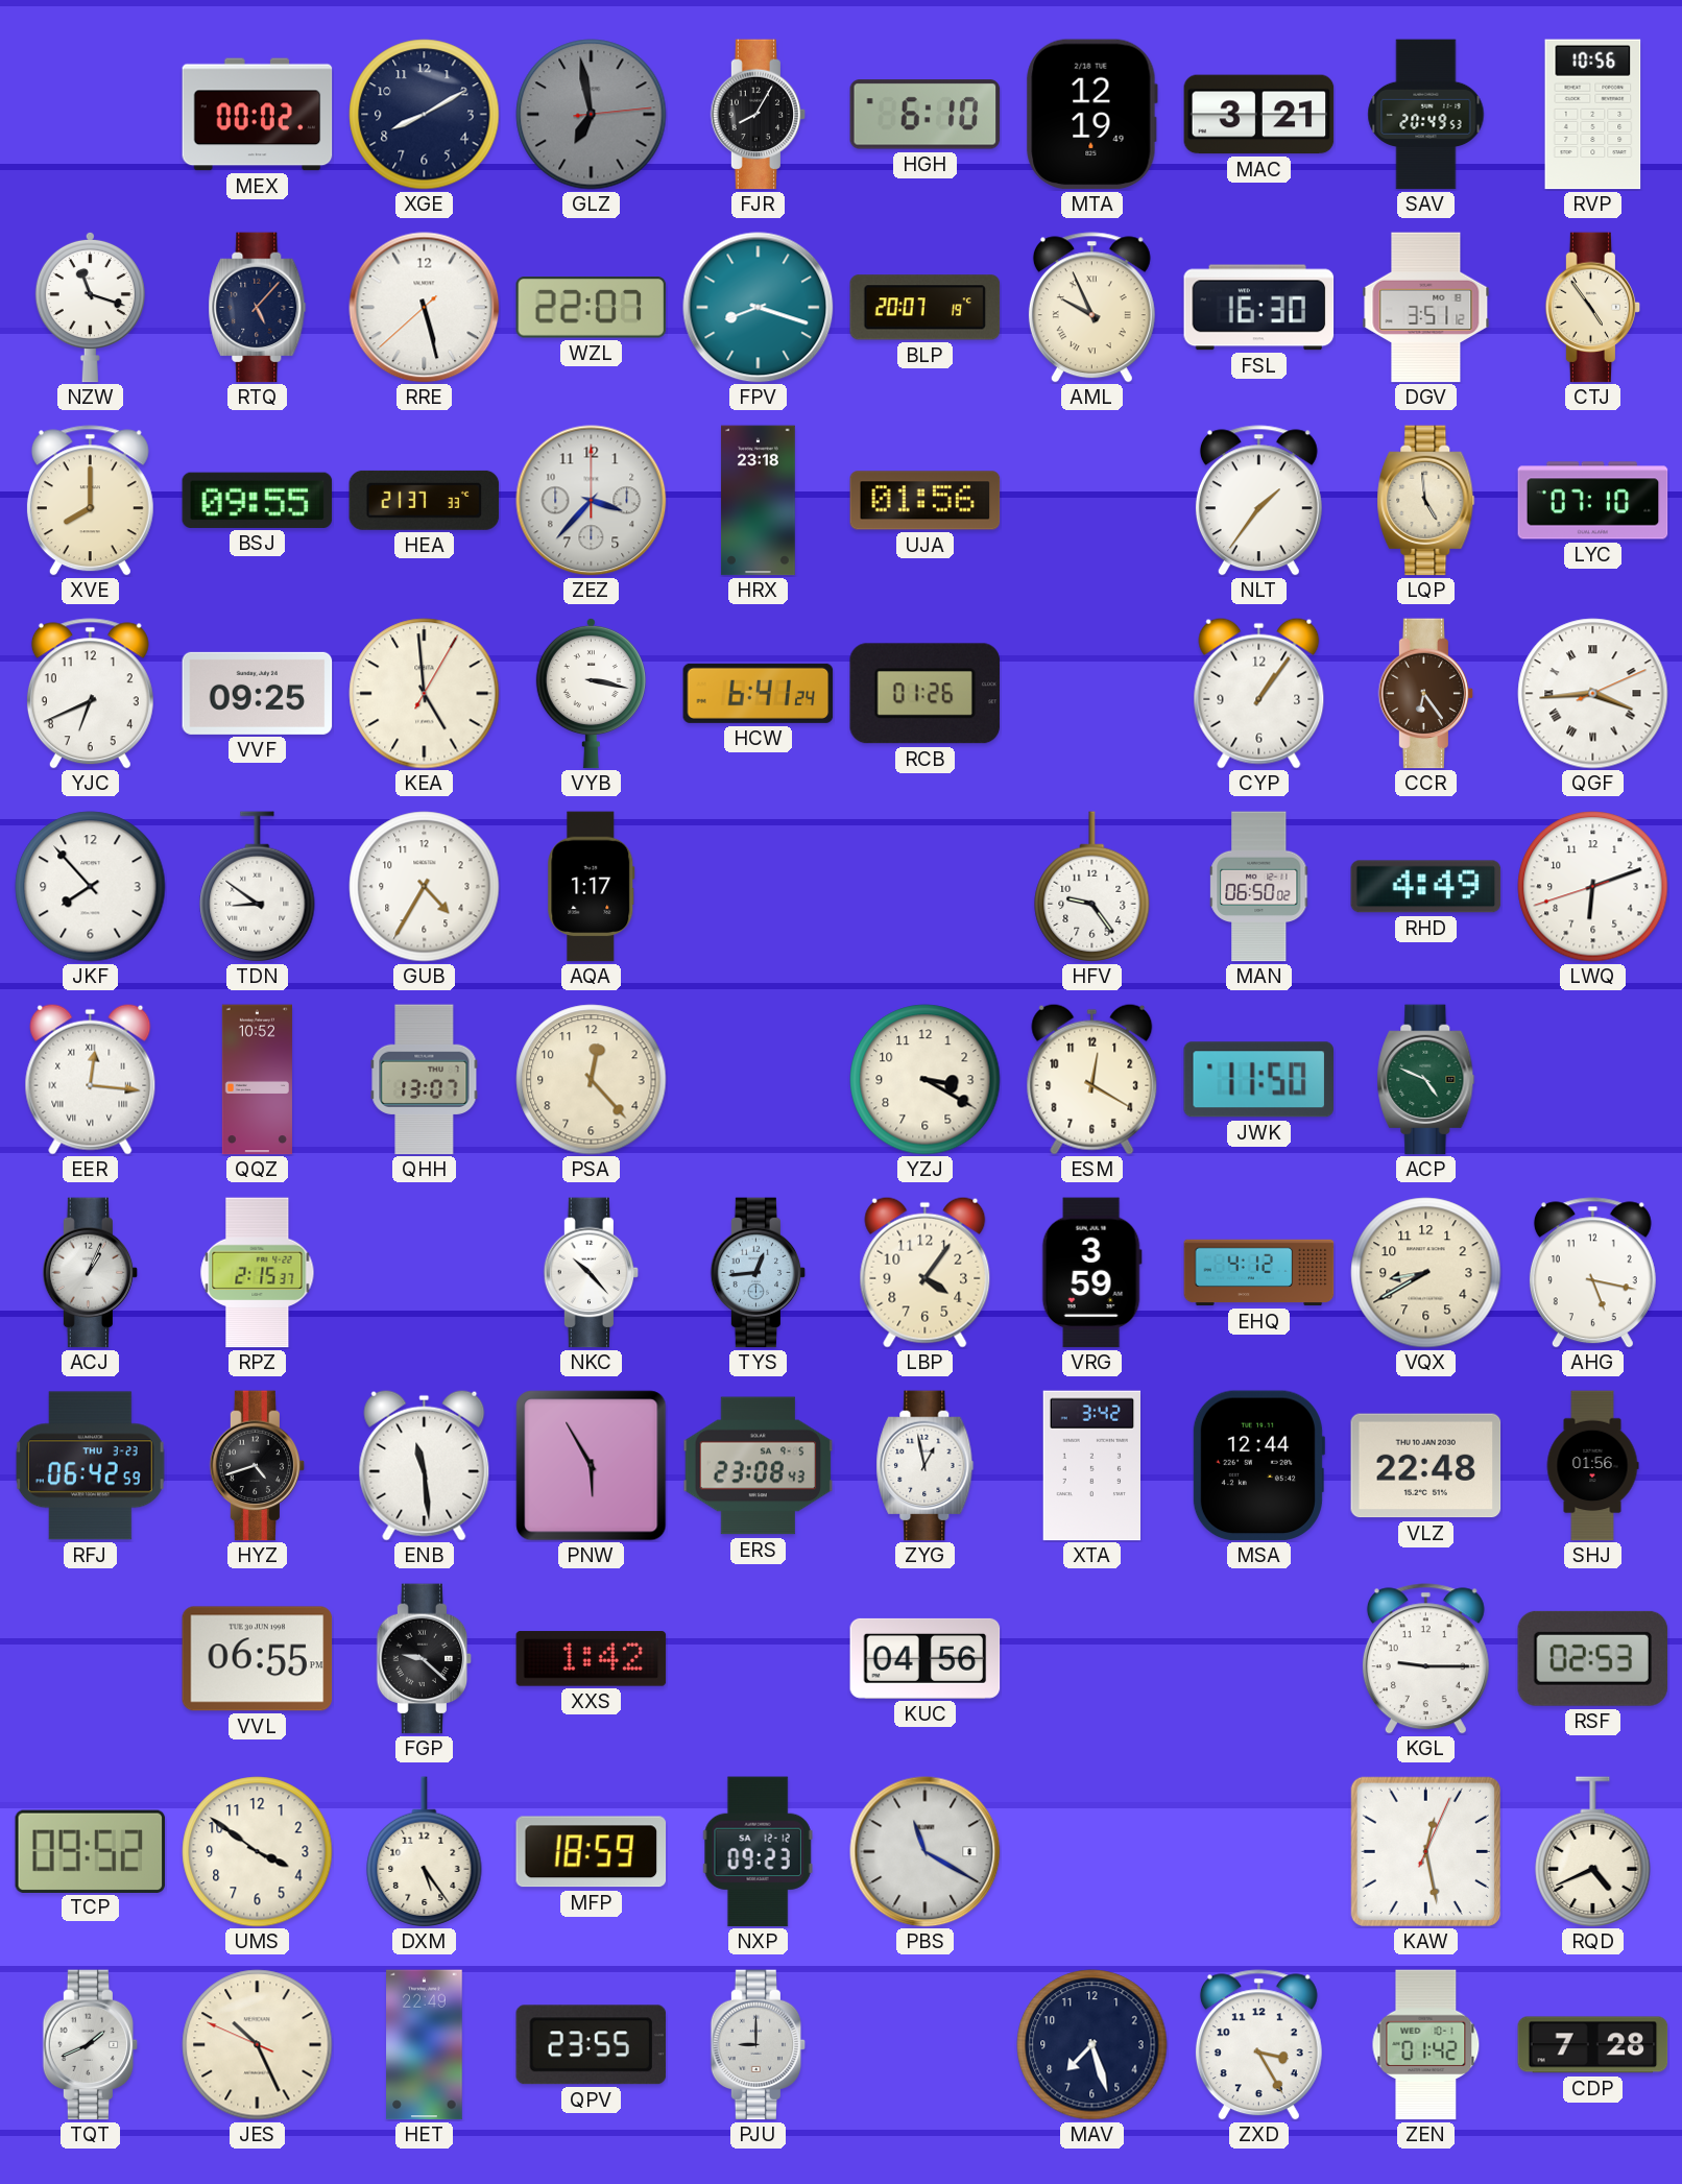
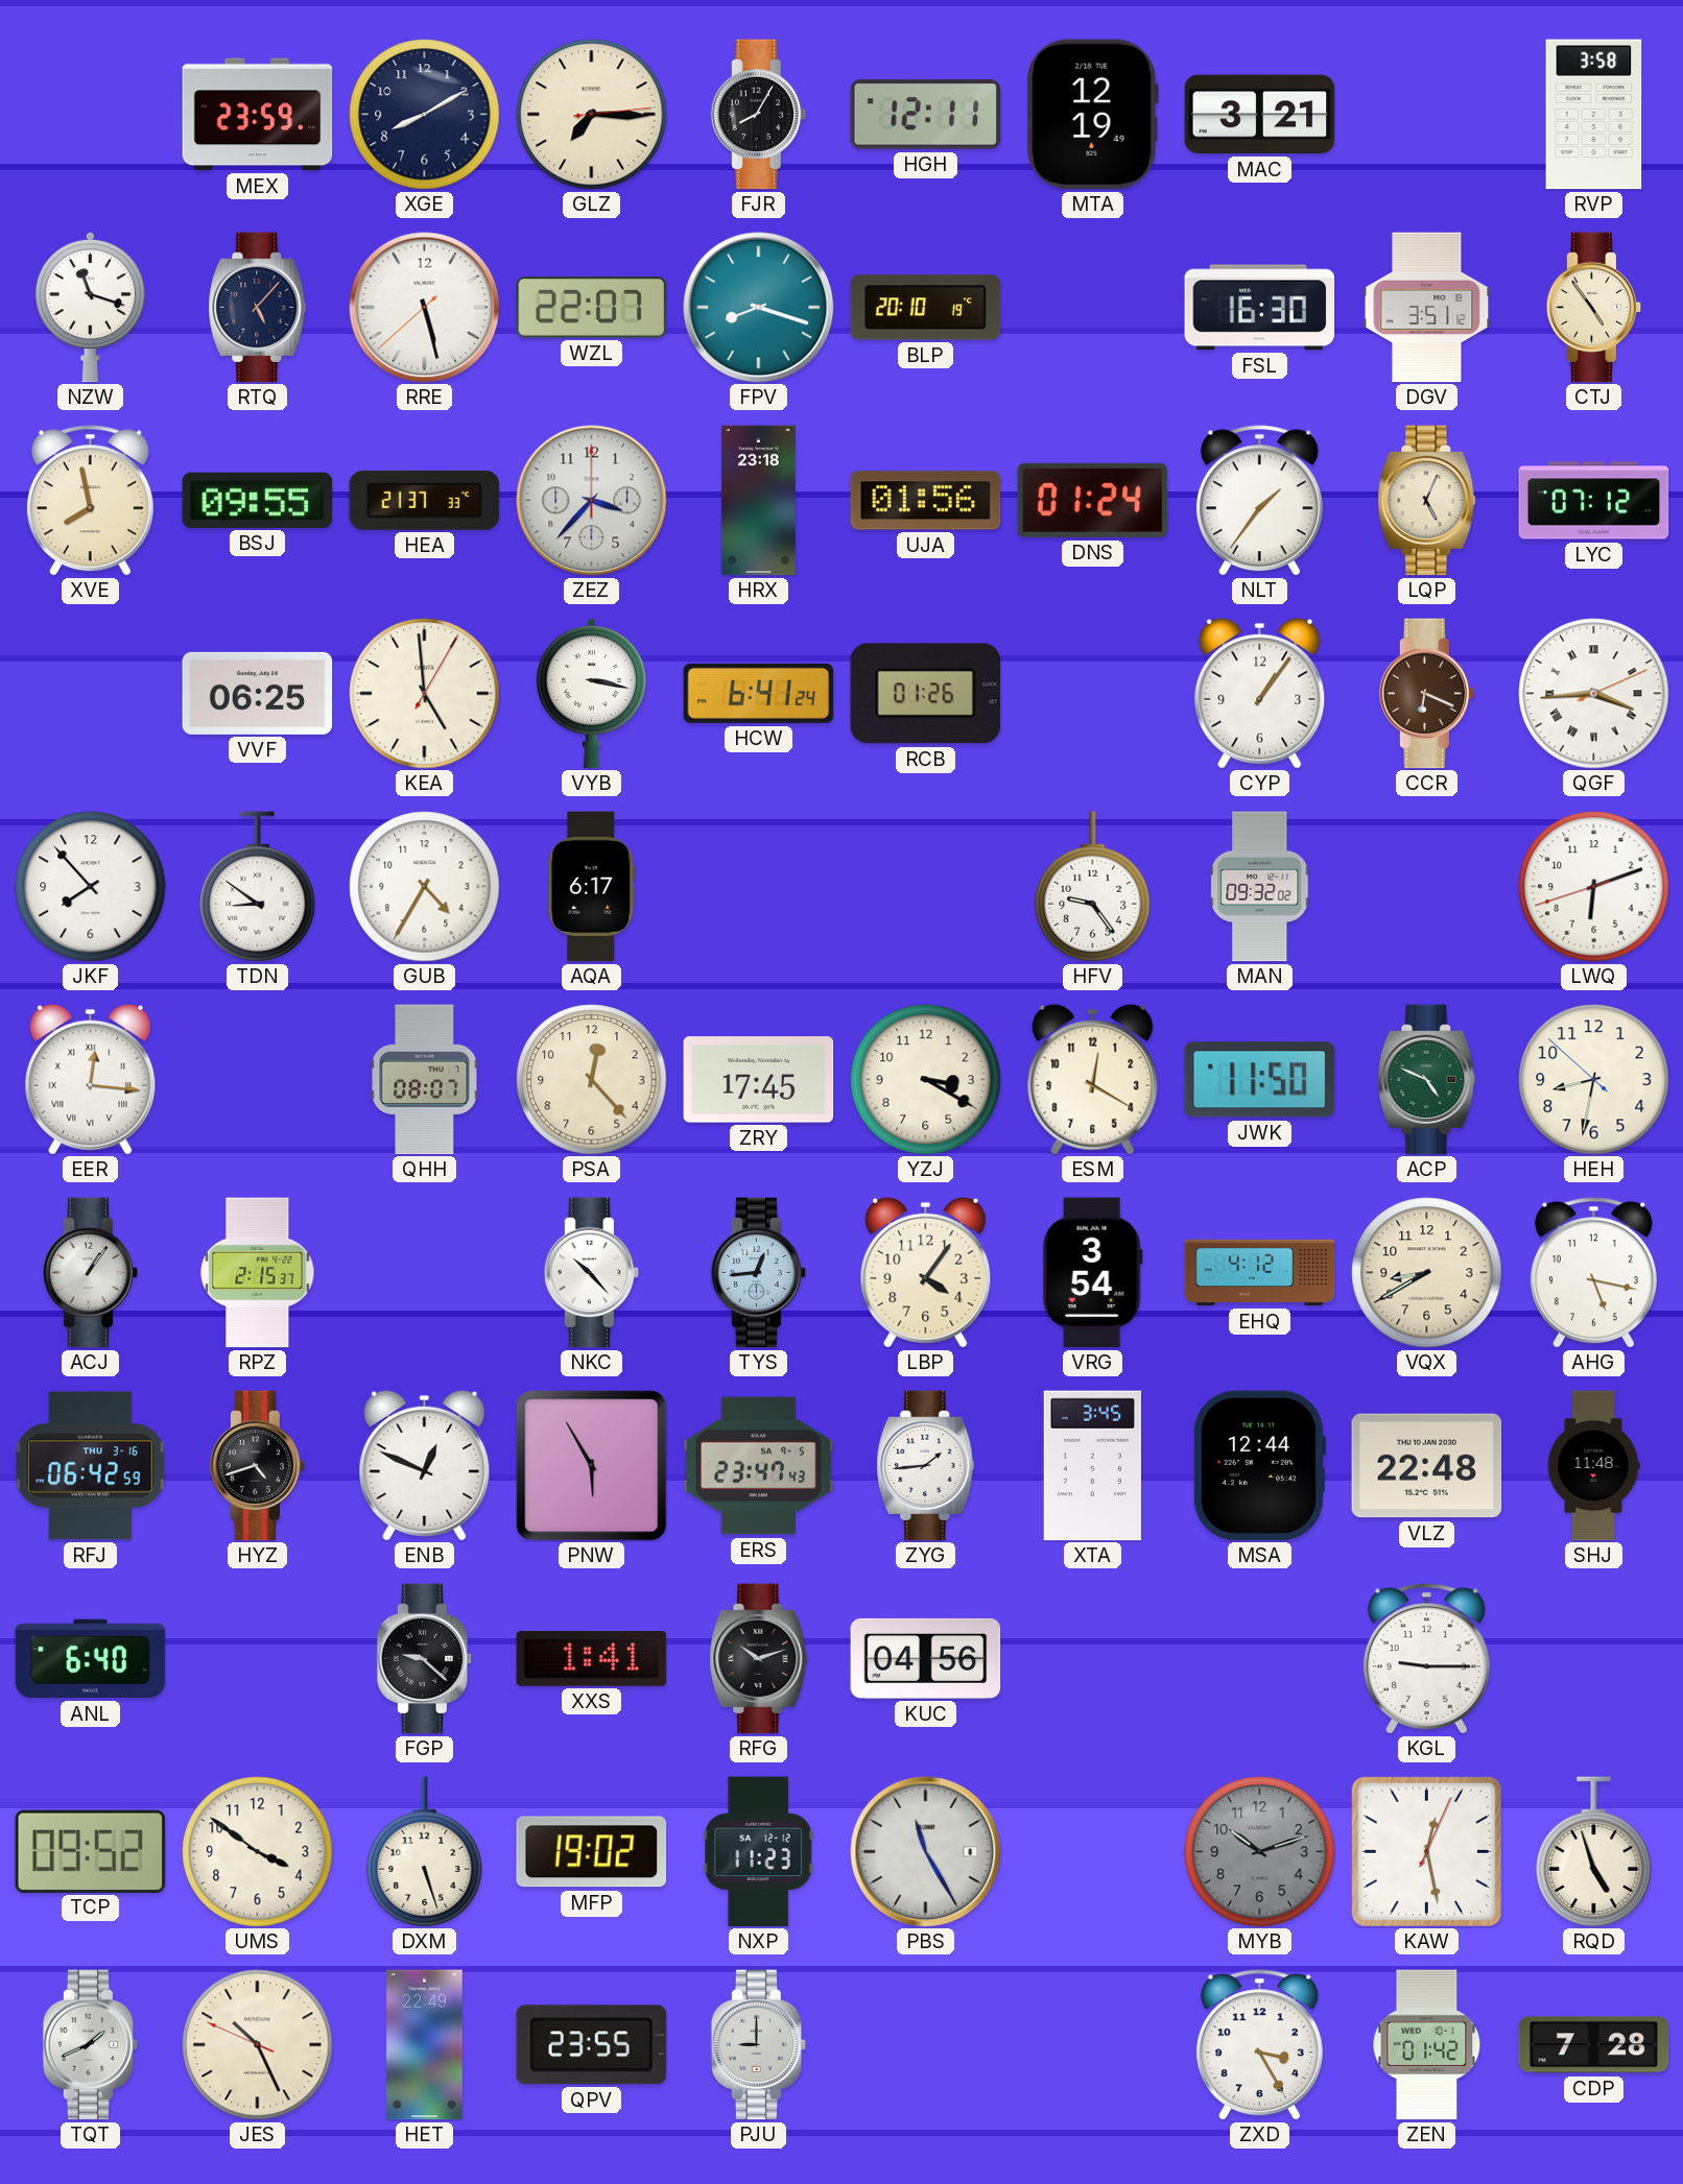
MEX: 00:02 -> 23:59 (258, 115)
GLZ: 6:58 -> 7:15 (592, 115)
GLZ dial: grey -> cream (592, 115)
HGH: 6:10 -> 12:11 (926, 115)
SAV: 20:49 -> none (1426, 115)
RVP: 10:56 -> 3:58 (1594, 115)
BLP: 20:07 -> 20:10 (926, 308)
AML: 9:56 -> none (1091, 308)
XVE: 8:00 -> 7:58 (90, 501)
DNS: none -> 01:24 (1093, 500)
LQP: 4:59 -> 5:04 (1427, 501)
LYC: 07:10 -> 07:12 (1594, 501)
YJC: 6:41 -> none (90, 694)
VVF: 09:25 -> 06:25 (258, 693)
CCR: 6:24 -> 6:19 (1427, 694)
AQA: 1:17 -> 6:17 (592, 887)
MAN: 06:50 -> 09:32 (1260, 887)
RHD: 4:49 -> none (1426, 887)
QQZ: 10:52 -> none (257, 1080)
QHH: 13:07 -> 08:07 (425, 1080)
ZRY: none -> 17:45 (759, 1080)
HEH: none -> 8:31 (1594, 1080)
ACJ: 1:04 -> 1:06 (91, 1273)
VRG: 3:59 -> 3:54 (1092, 1273)
RFJ date: THU 3-23 -> THU 3-16 (90, 1466)
ENB: 11:29 -> 12:49 (425, 1465)
ERS: 23:08 -> 23:47 (759, 1466)
ZYG: 12:58 -> 1:44 (926, 1466)
XTA: 3:42 -> 3:45 (1092, 1466)
SHJ: 01:56 -> 11:48 (1593, 1466)
ANL: none -> 6:40 (91, 1659)
VVL: 06:55 -> none (258, 1659)
XXS: 1:42 -> 1:41 (592, 1659)
RFG: none -> 10:12 (759, 1659)
RSF: 02:53 -> none (1593, 1658)
DXM: 5:24 -> 5:27 (425, 1851)
MFP: 18:59 -> 19:02 (592, 1852)
NXP: 09:23 -> 11:23 (758, 1852)
PBS: 11:20 -> 11:25 (926, 1852)
MYB: none -> 10:12 (1260, 1852)
RQD: 4:41 -> 4:57 (1594, 1851)
MAV: 7:27 -> none (1092, 2045)
